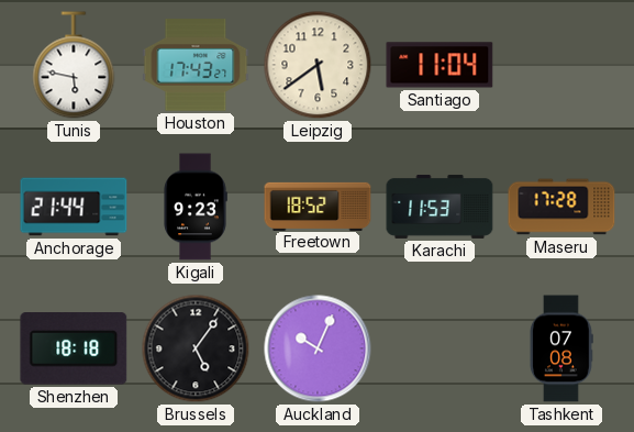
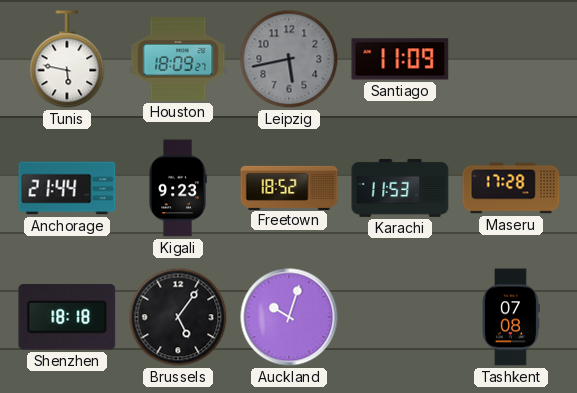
Houston: 17:43 -> 18:09 (178, 59)
Leipzig: 5:39 -> 5:43 (289, 59)
Leipzig dial: cream -> grey (289, 59)
Santiago: 11:04 -> 11:09 (400, 59)
Auckland: 10:04 -> 10:03 (289, 317)
